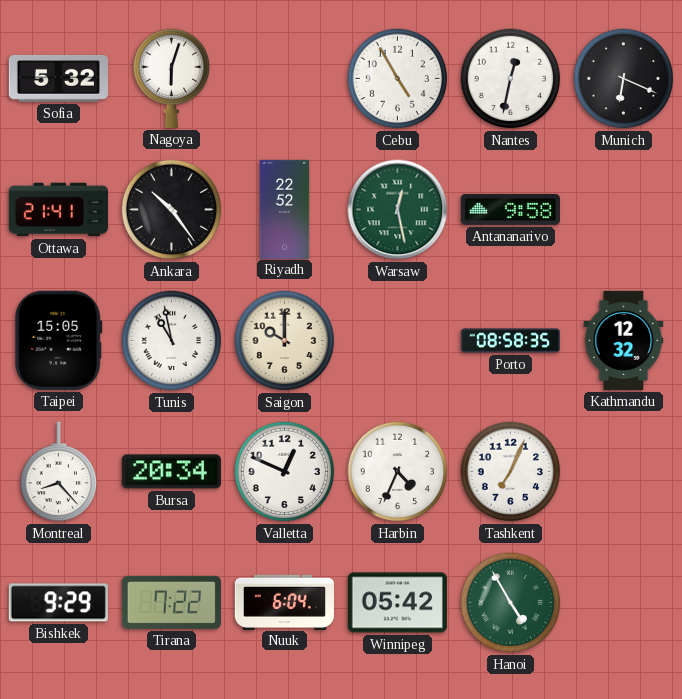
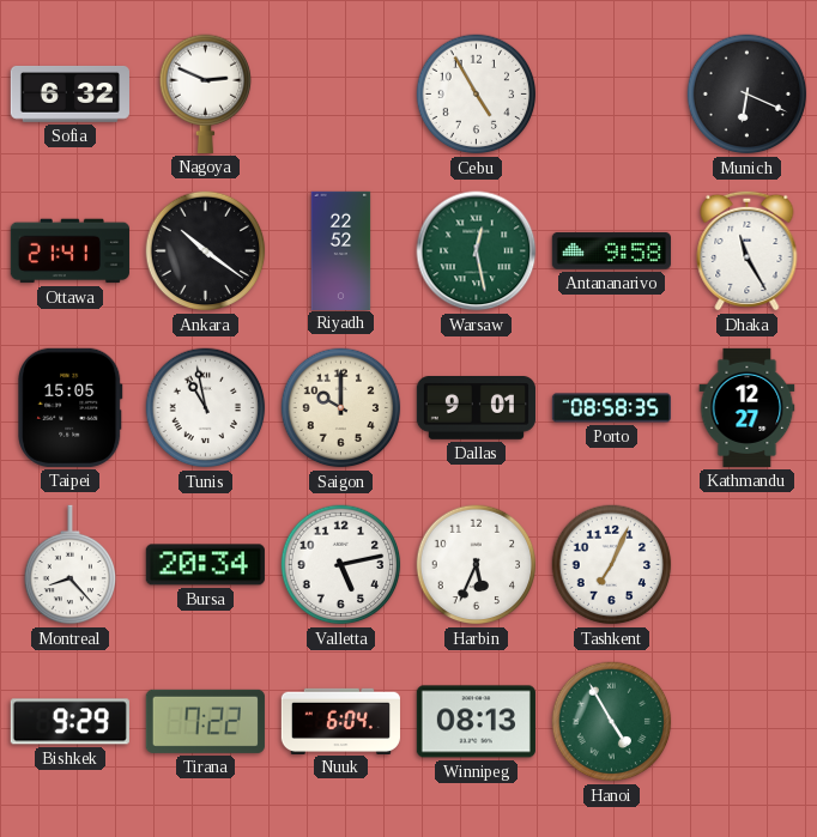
Sofia: 5:32 -> 6:32 (69, 93)
Nagoya: 6:03 -> 2:49 (206, 93)
Nantes: 12:32 -> none (511, 79)
Ankara: 10:24 -> 10:21 (206, 251)
Dhaka: none -> 11:25 (748, 250)
Dallas: none -> 9:01 (476, 408)
Kathmandu: 12:32 -> 12:27 (748, 407)
Valletta: 12:49 -> 5:13 (341, 565)
Harbin: 4:34 -> 5:34 (477, 565)
Winnipeg: 05:42 -> 08:13 (476, 722)
